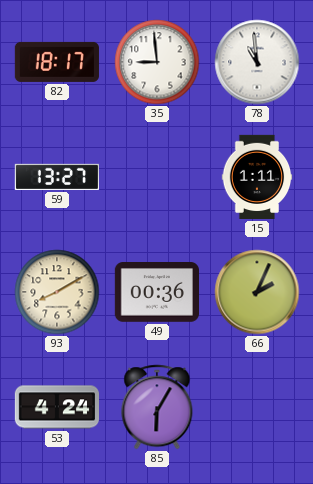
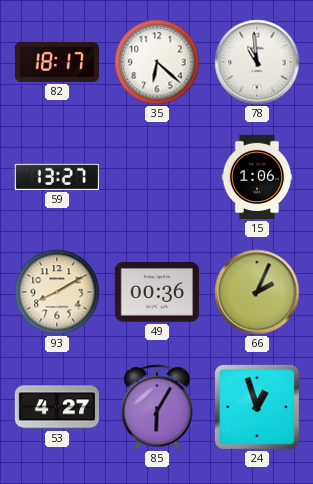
35: 8:59 -> 6:22 (157, 62)
15: 1:11 -> 1:06 (257, 177)
53: 4:24 -> 4:27 (56, 407)
24: none -> 12:57 (257, 407)
